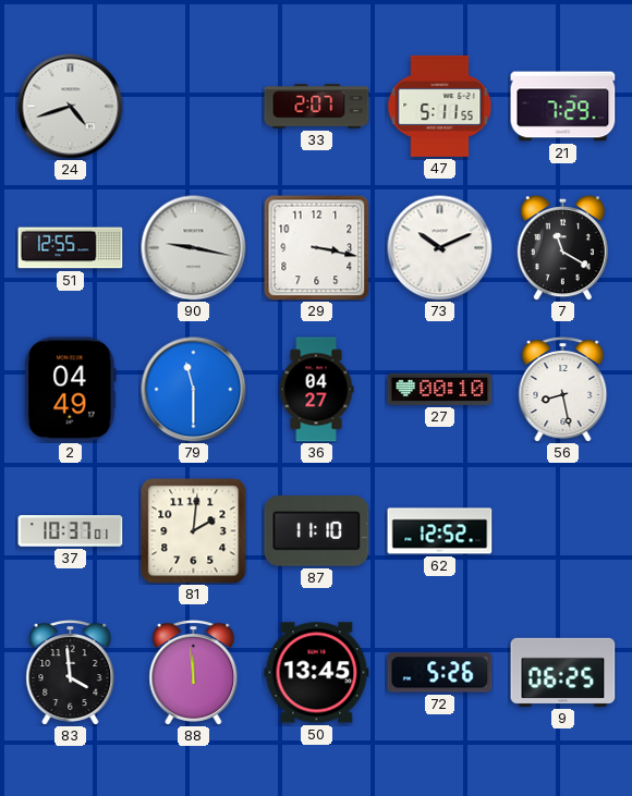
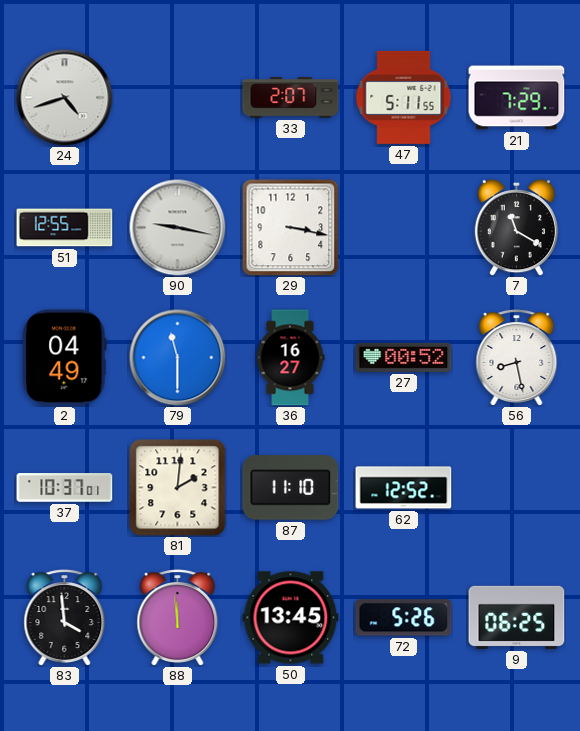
73: 10:11 -> none (440, 248)
36: 04:27 -> 16:27 (290, 358)
27: 00:10 -> 00:52 (404, 357)
